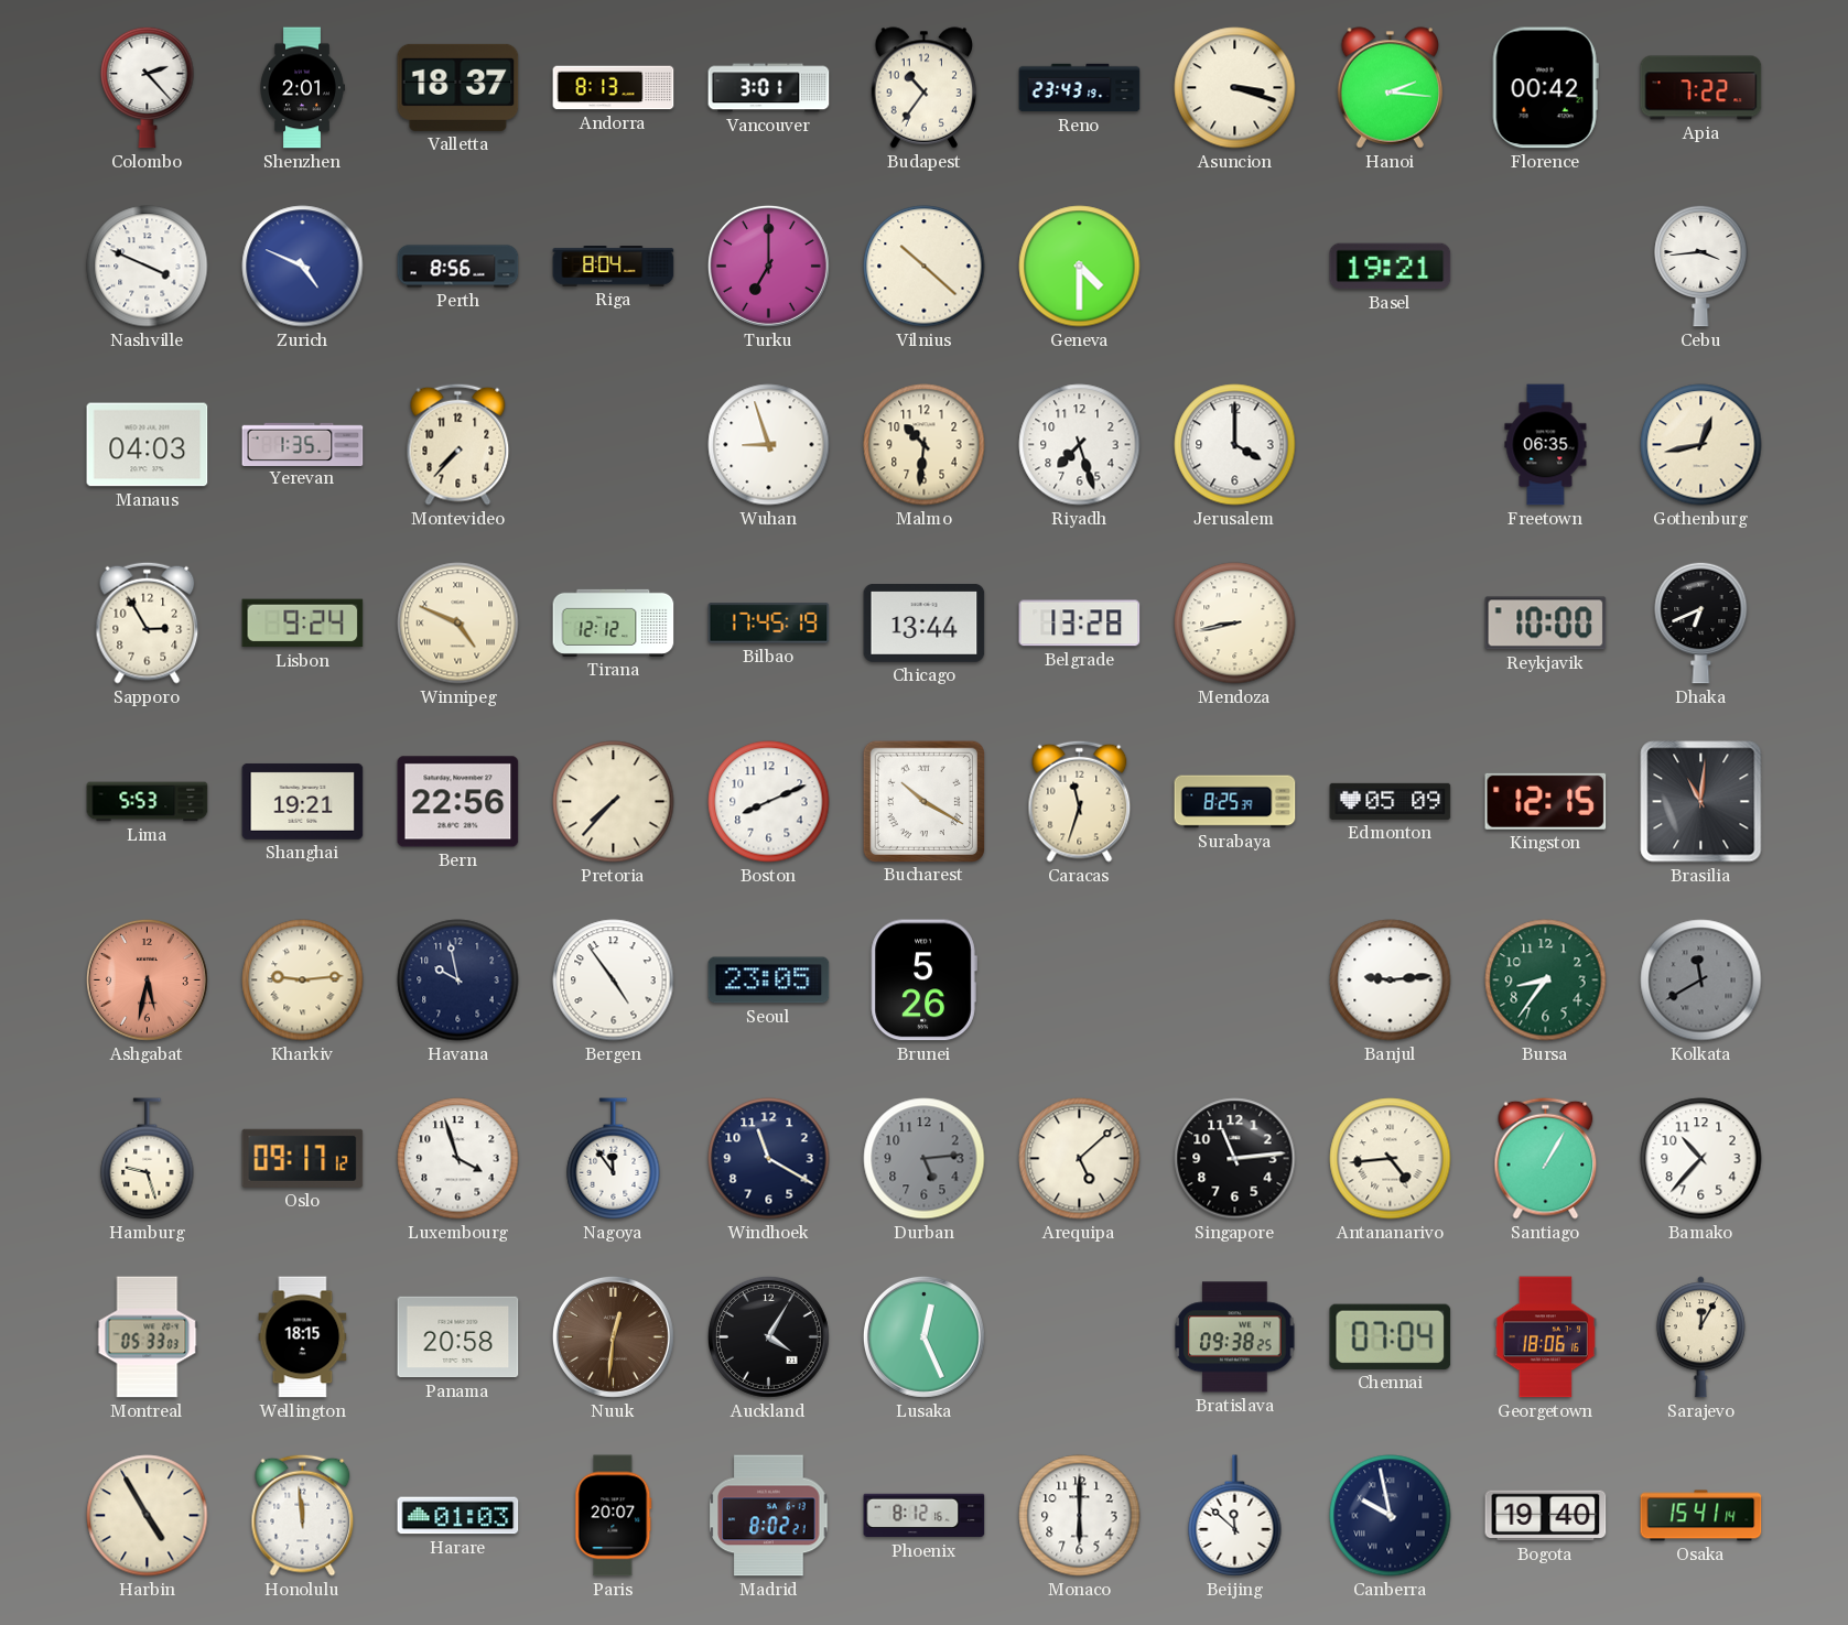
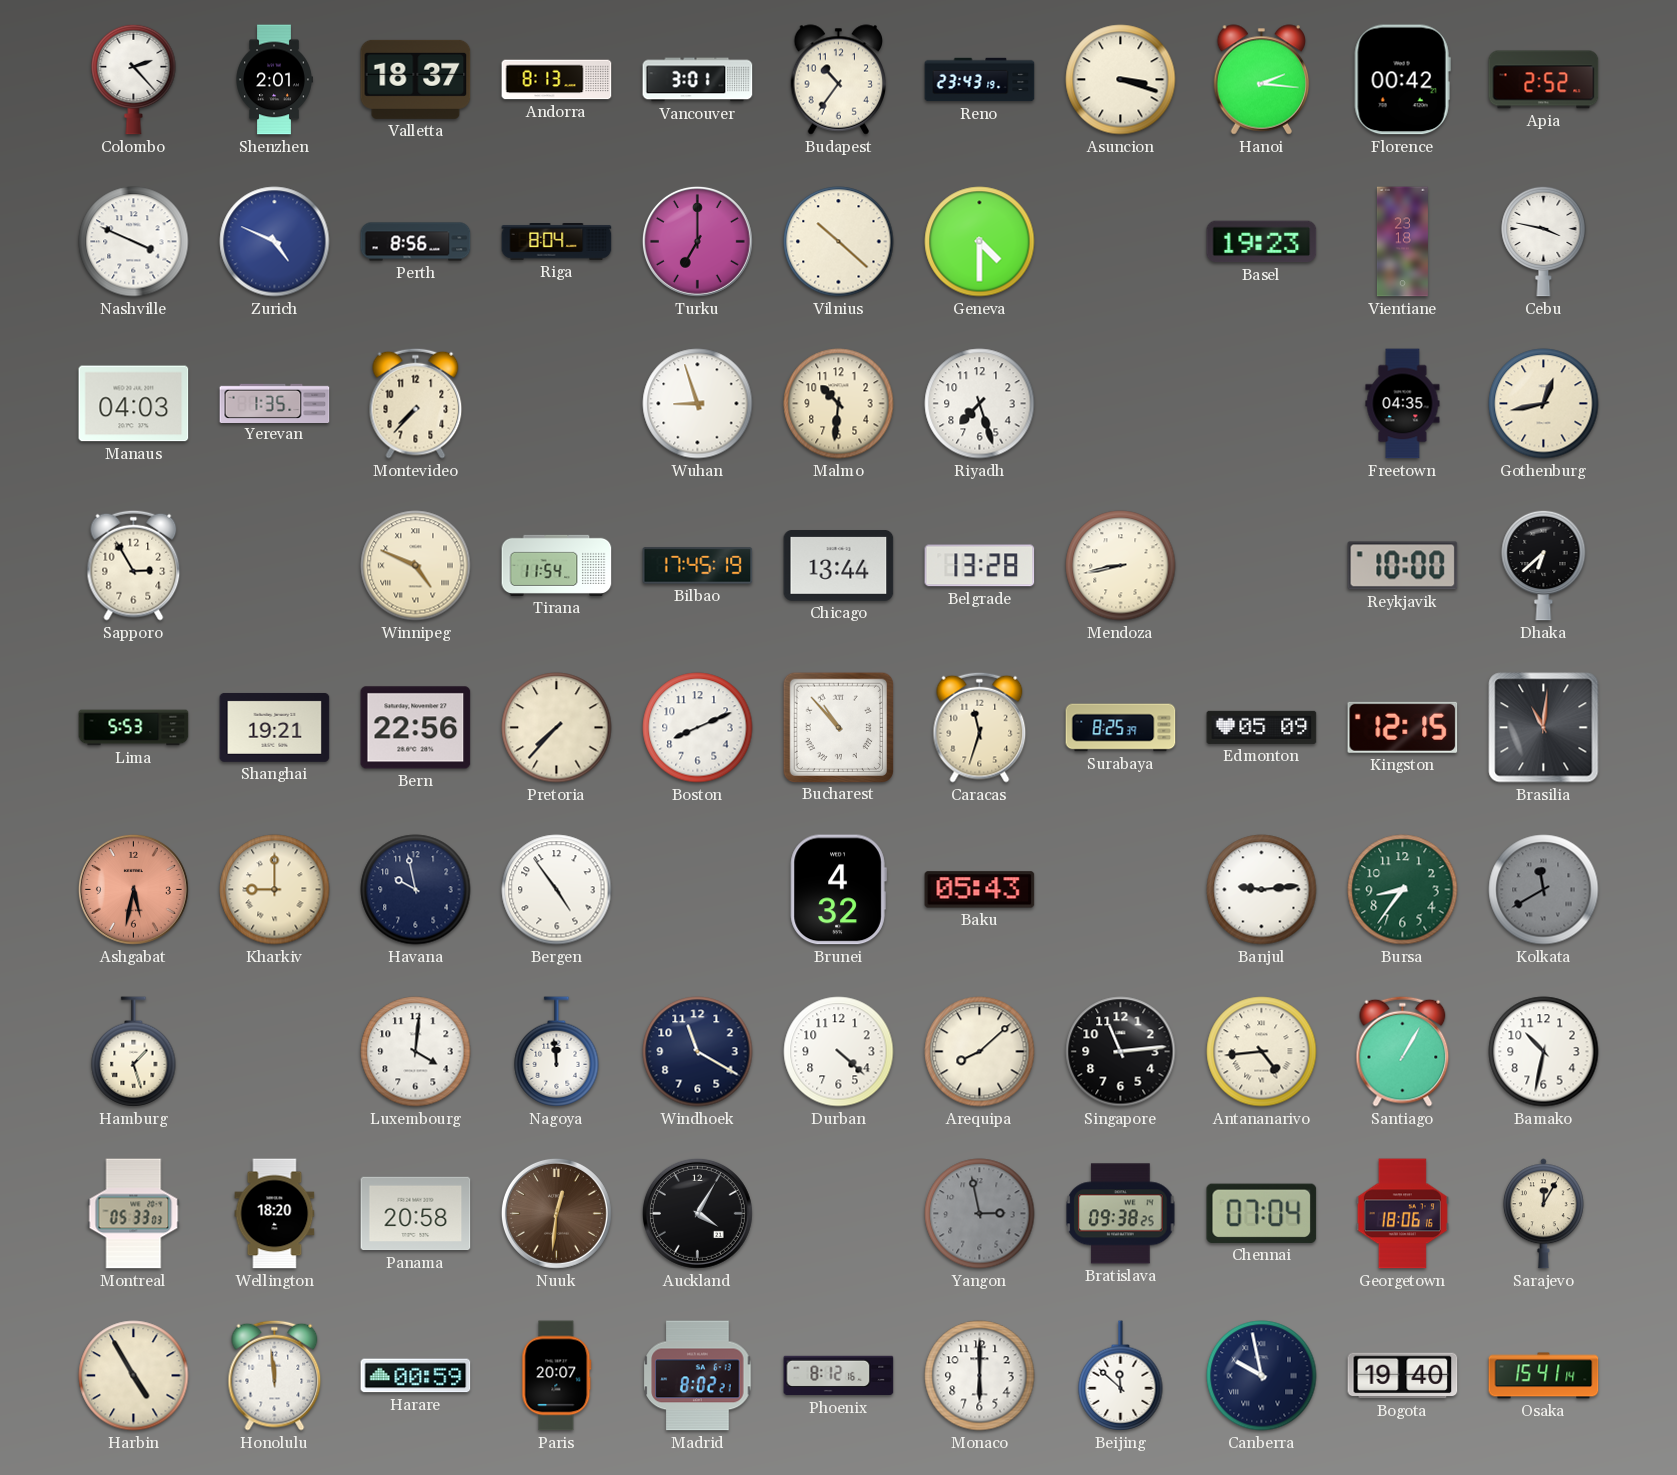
Apia: 7:22 -> 2:52 (1544, 80)
Basel: 19:21 -> 19:23 (1262, 242)
Vientiane: none -> 23:18 (1402, 242)
Cebu: 3:44 -> 3:47 (1544, 241)
Jerusalem: 4:00 -> none (1235, 445)
Freetown: 06:35 -> 04:35 (1403, 404)
Lisbon: 9:24 -> none (303, 624)
Tirana: 12:12 -> 11:54 (557, 565)
Dhaka: 6:41 -> 6:38 (1544, 565)
Bucharest: 10:20 -> 10:53 (838, 727)
Kharkiv: 9:14 -> 9:00 (275, 890)
Seoul: 23:05 -> none (769, 981)
Brunei: 5:26 -> 4:32 (838, 890)
Baku: none -> 05:43 (980, 890)
Hamburg: 9:27 -> 1:27 (134, 1052)
Oslo: 09:17 -> none (303, 1158)
Luxembourg: 3:57 -> 4:01 (416, 1052)
Nagoya: 11:54 -> 11:59 (557, 1052)
Durban: 5:14 -> 4:22 (839, 1052)
Durban dial: grey -> white (839, 1052)
Arequipa: 5:08 -> 8:08 (980, 1052)
Bamako: 10:37 -> 10:32 (1544, 1052)
Wellington: 18:15 -> 18:20 (275, 1214)
Lusaka: 12:26 -> none (923, 1336)
Yangon: none -> 2:58 (980, 1214)
Harare: 01:03 -> 00:59 (416, 1376)
